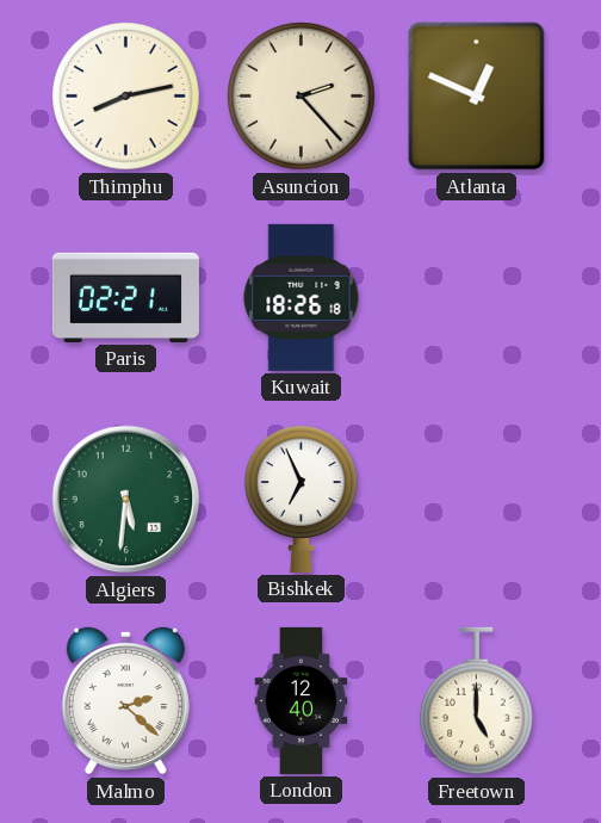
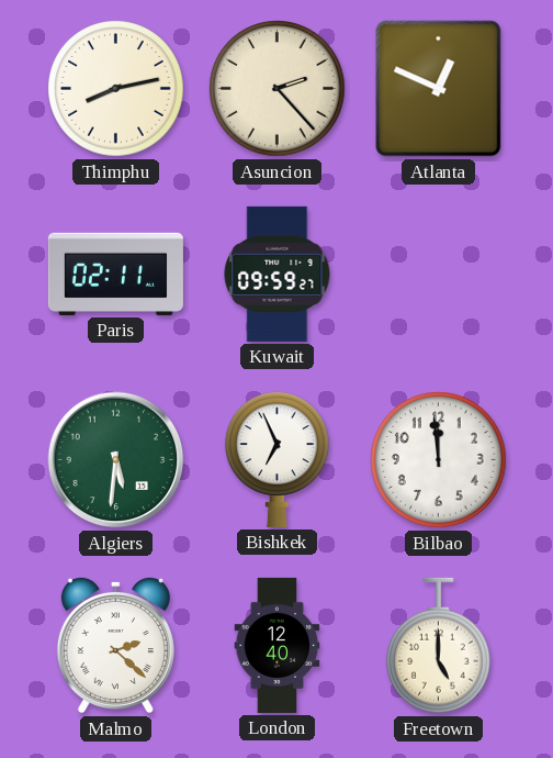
Paris: 02:21 -> 02:11 (115, 274)
Kuwait: 18:26 -> 09:59 (278, 274)
Bilbao: none -> 11:59 (439, 460)
